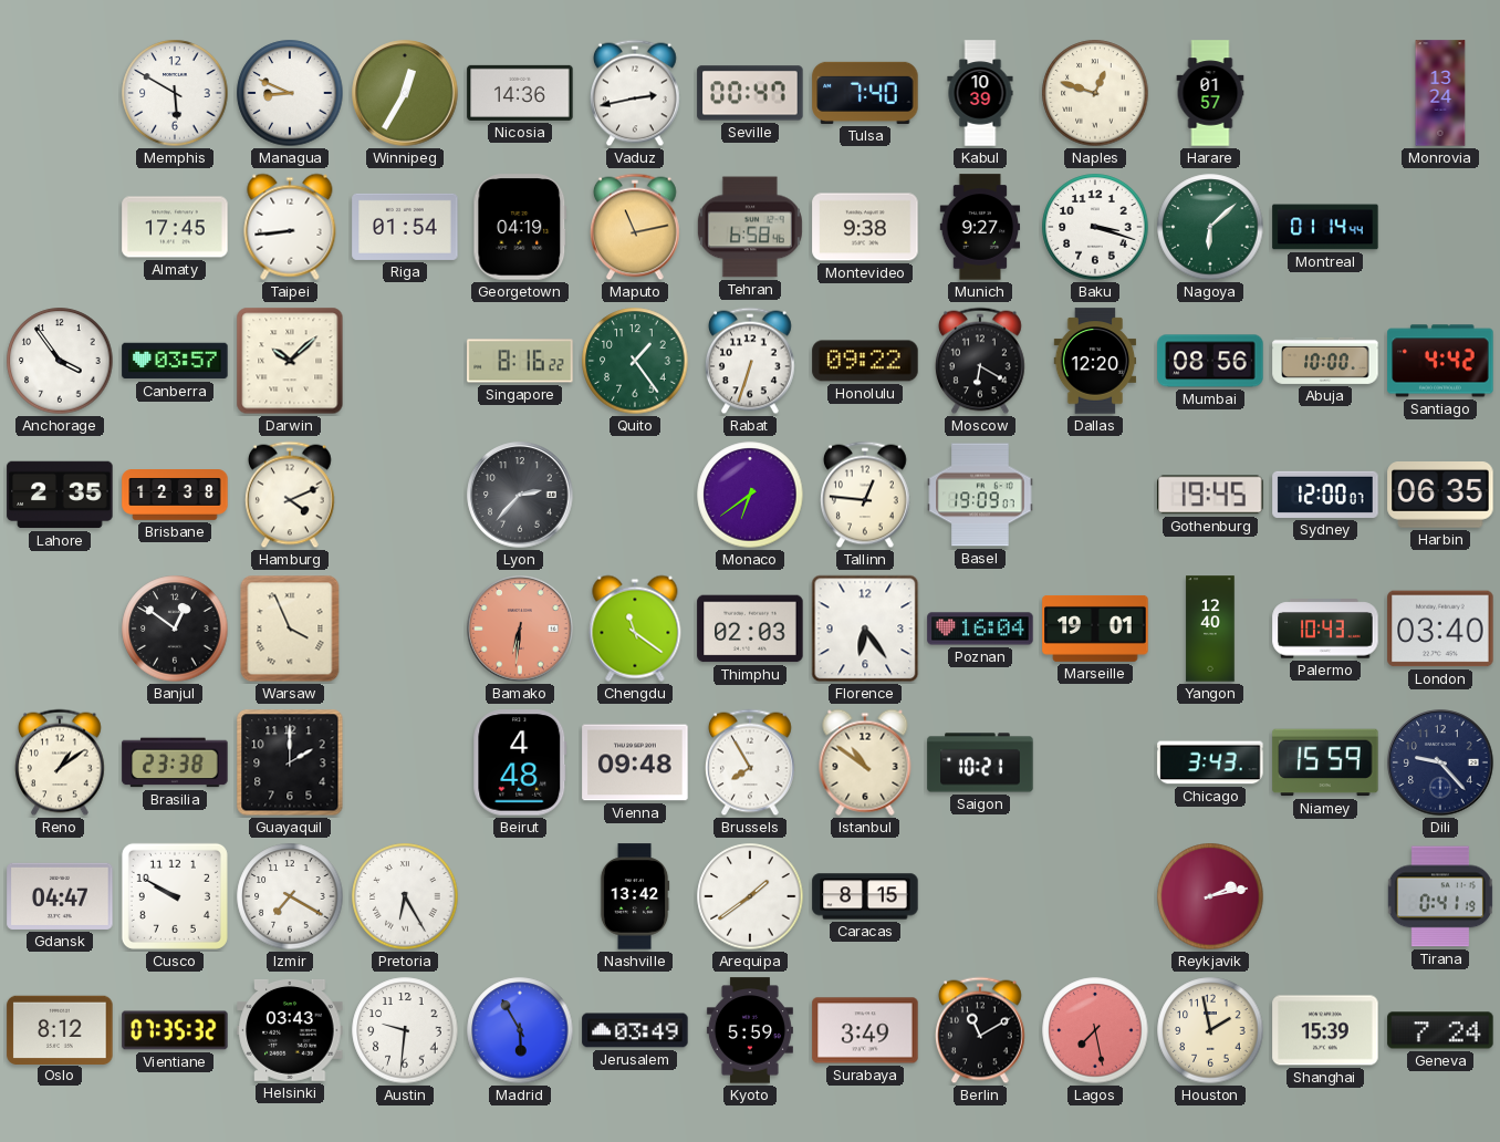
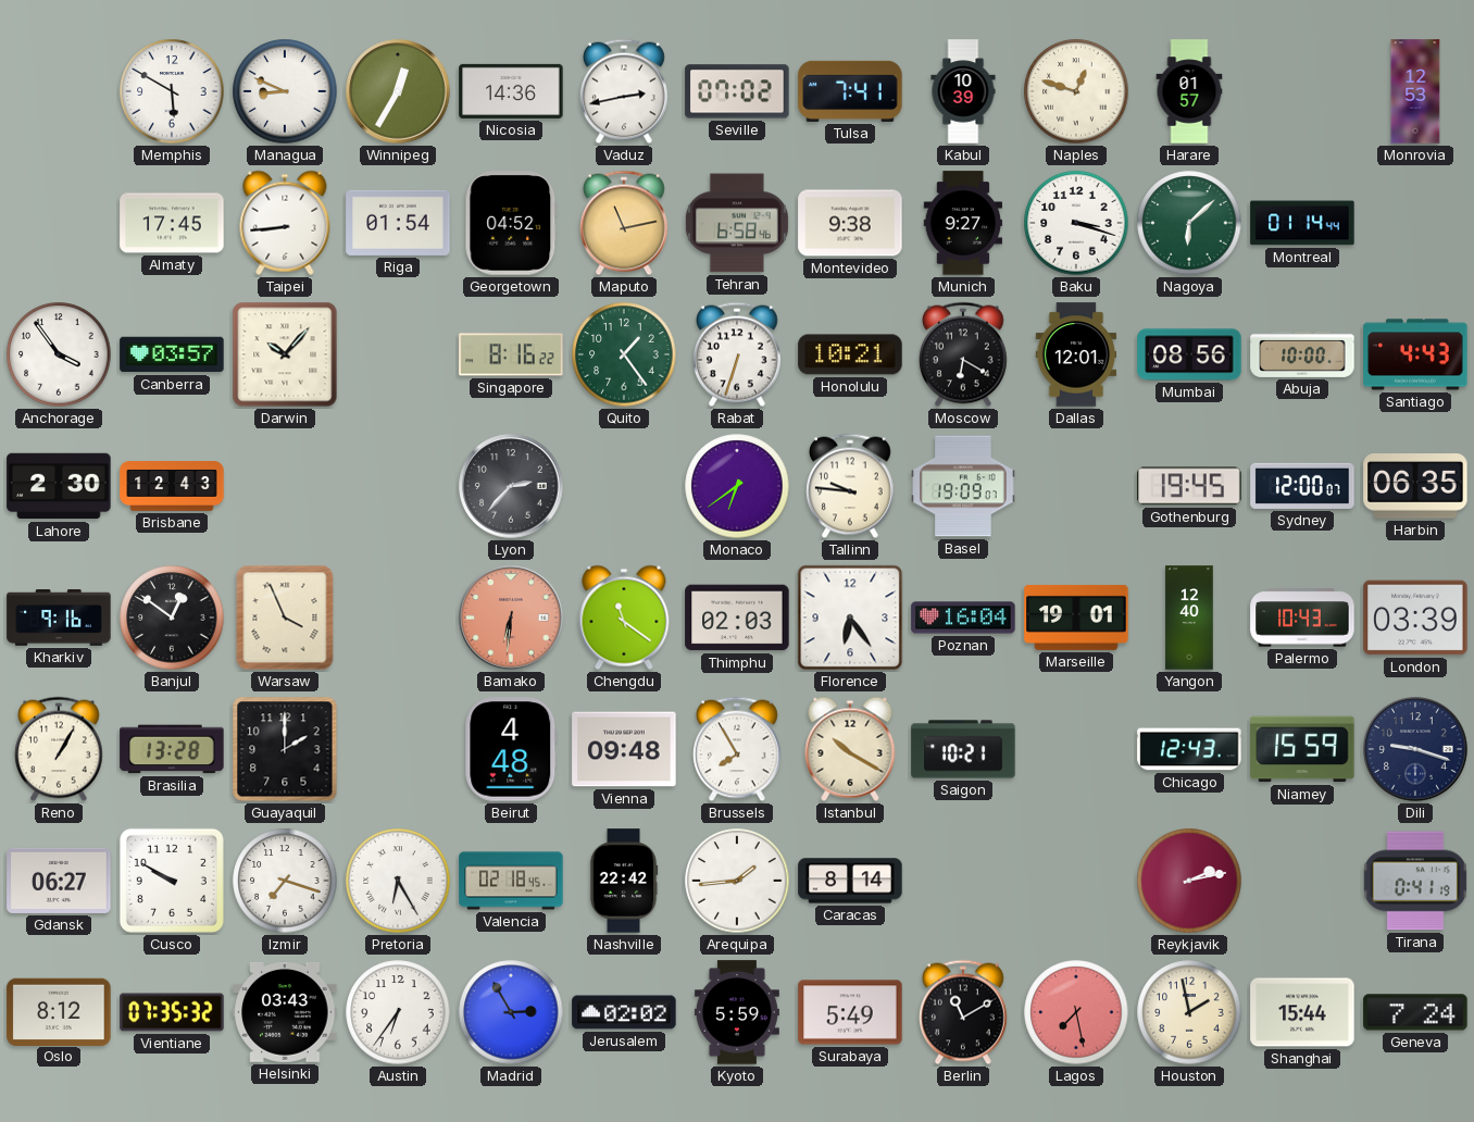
Seville: 00:47 -> 07:02 (737, 91)
Tulsa: 7:40 -> 7:41 (850, 91)
Monrovia: 13:24 -> 12:53 (1415, 91)
Georgetown: 04:19 -> 04:52 (511, 223)
Darwin: 10:08 -> 10:07 (285, 354)
Honolulu: 09:22 -> 10:21 (850, 354)
Dallas: 12:20 -> 12:01 (1076, 354)
Santiago: 4:42 -> 4:43 (1415, 354)
Lahore: 2:35 -> 2:30 (59, 486)
Brisbane: 12:38 -> 12:43 (172, 486)
Hamburg: 4:11 -> none (290, 495)
Tallinn: 12:46 -> 9:46 (850, 486)
Kharkiv: none -> 9:16 (59, 618)
London: 03:40 -> 03:39 (1415, 618)
Reno: 1:09 -> 1:05 (59, 749)
Brasilia: 23:38 -> 13:28 (172, 749)
Istanbul: 10:51 -> 10:20 (850, 749)
Chicago: 3:43 -> 12:43 (1189, 749)
Dili: 9:23 -> 9:18 (1415, 749)
Gdansk: 04:47 -> 06:27 (59, 881)
Izmir: 7:20 -> 7:18 (285, 881)
Valencia: none -> 02:18 (511, 881)
Nashville: 13:42 -> 22:42 (624, 881)
Arequipa: 1:39 -> 1:44 (737, 881)
Caracas: 8:15 -> 8:14 (850, 881)
Austin: 9:31 -> 6:36 (398, 1012)
Madrid: 5:55 -> 2:55 (511, 1012)
Jerusalem: 03:49 -> 02:02 (624, 1012)
Surabaya: 3:49 -> 5:49 (850, 1012)
Shanghai: 15:39 -> 15:44 (1302, 1012)
